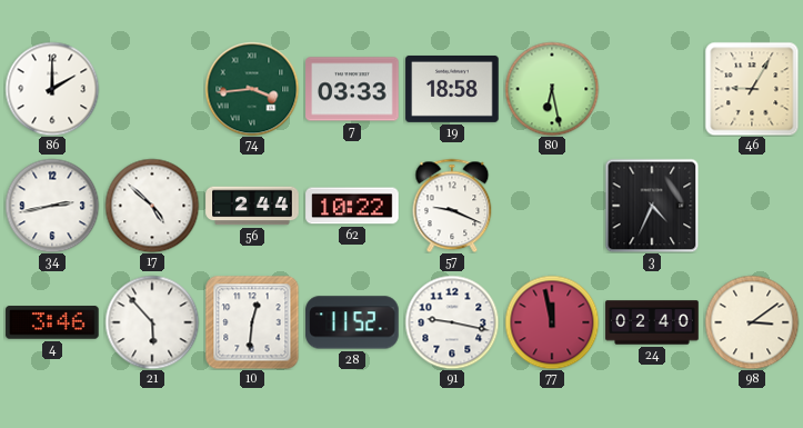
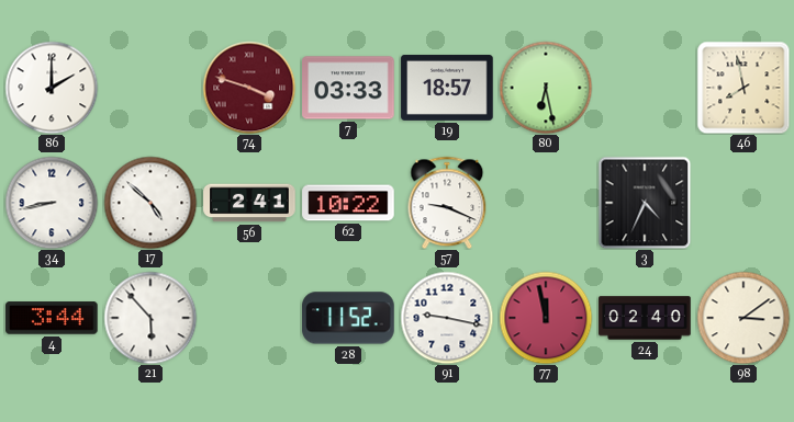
74: 3:44 -> 3:48 (249, 88)
74 dial: green -> burgundy (249, 88)
19: 18:58 -> 18:57 (447, 88)
46: 9:05 -> 7:58 (743, 88)
34: 2:43 -> 8:43 (52, 203)
56: 2:44 -> 2:41 (249, 203)
4: 3:46 -> 3:44 (52, 318)
10: 12:31 -> none (252, 322)
